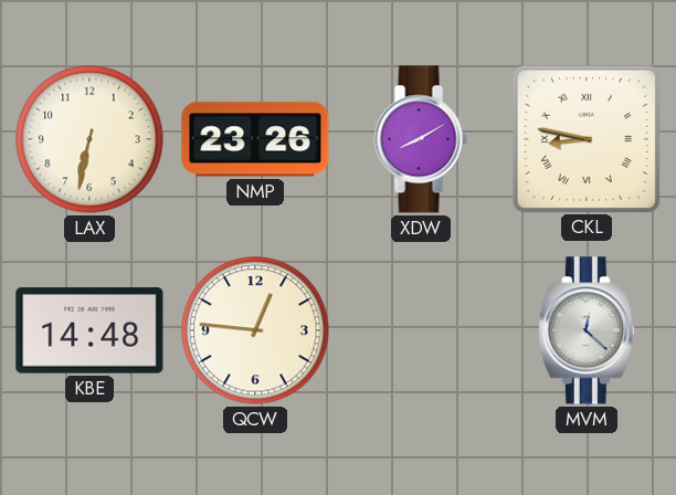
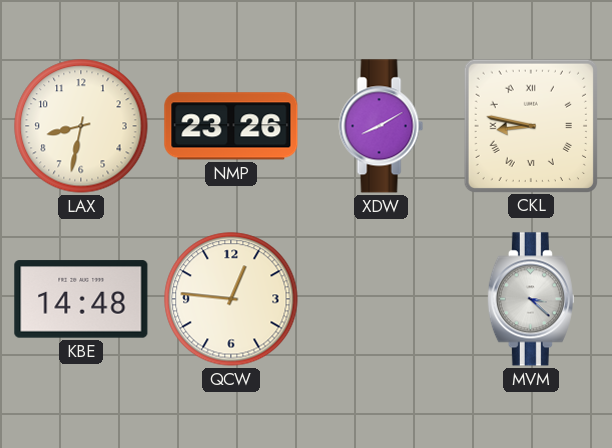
LAX: 6:32 -> 8:32 (81, 126)
MVM: 12:22 -> 3:22 (531, 299)
